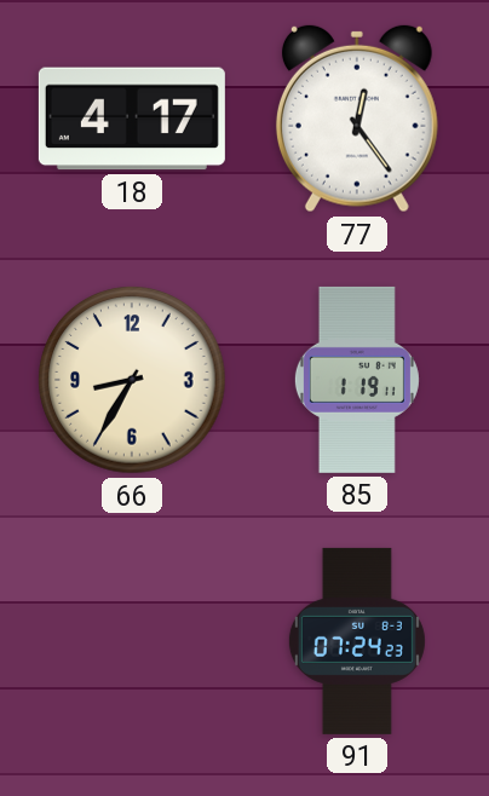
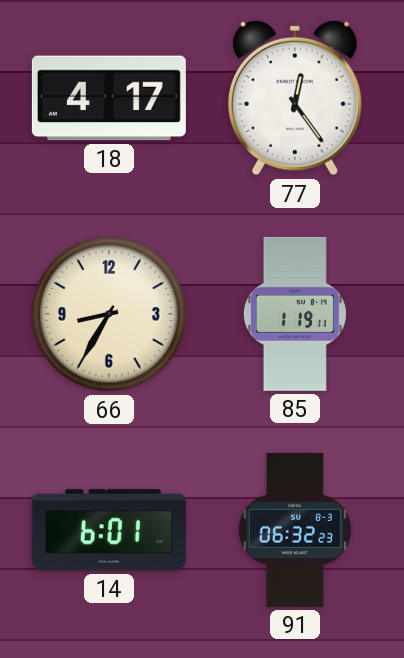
14: none -> 6:01 (109, 530)
91: 07:24 -> 06:32 (295, 530)
